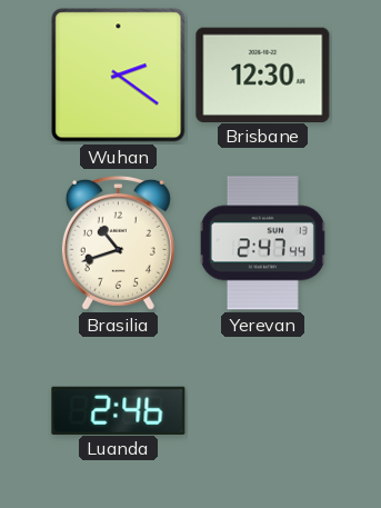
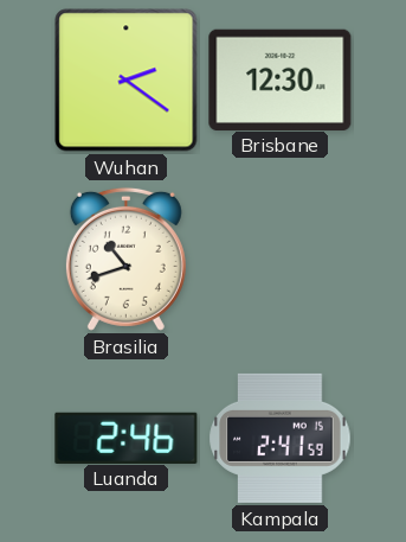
Yerevan: 2:47 -> none (262, 243)
Kampala: none -> 2:41 (281, 438)
